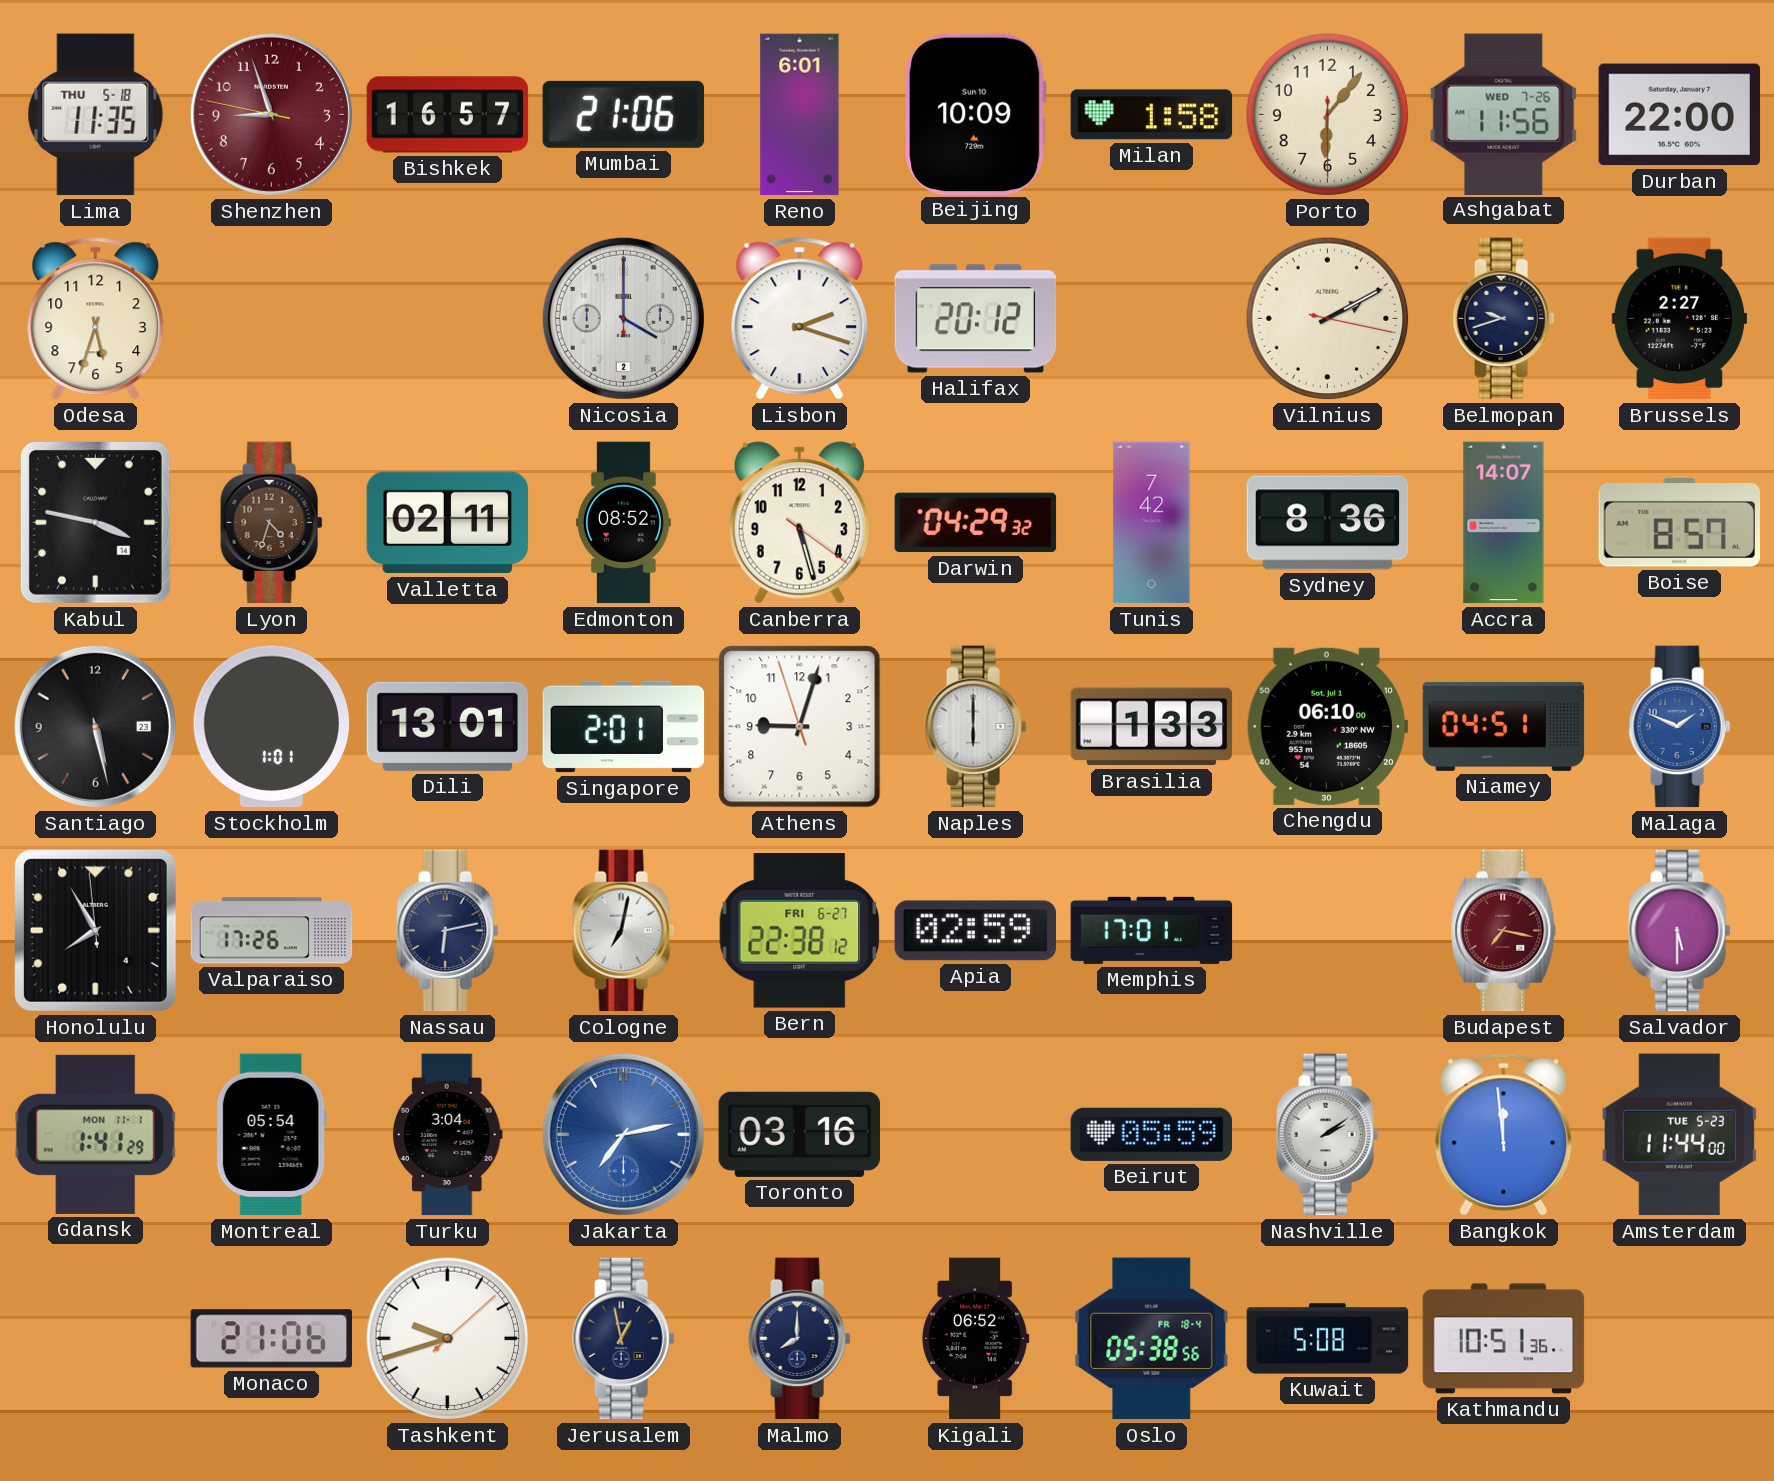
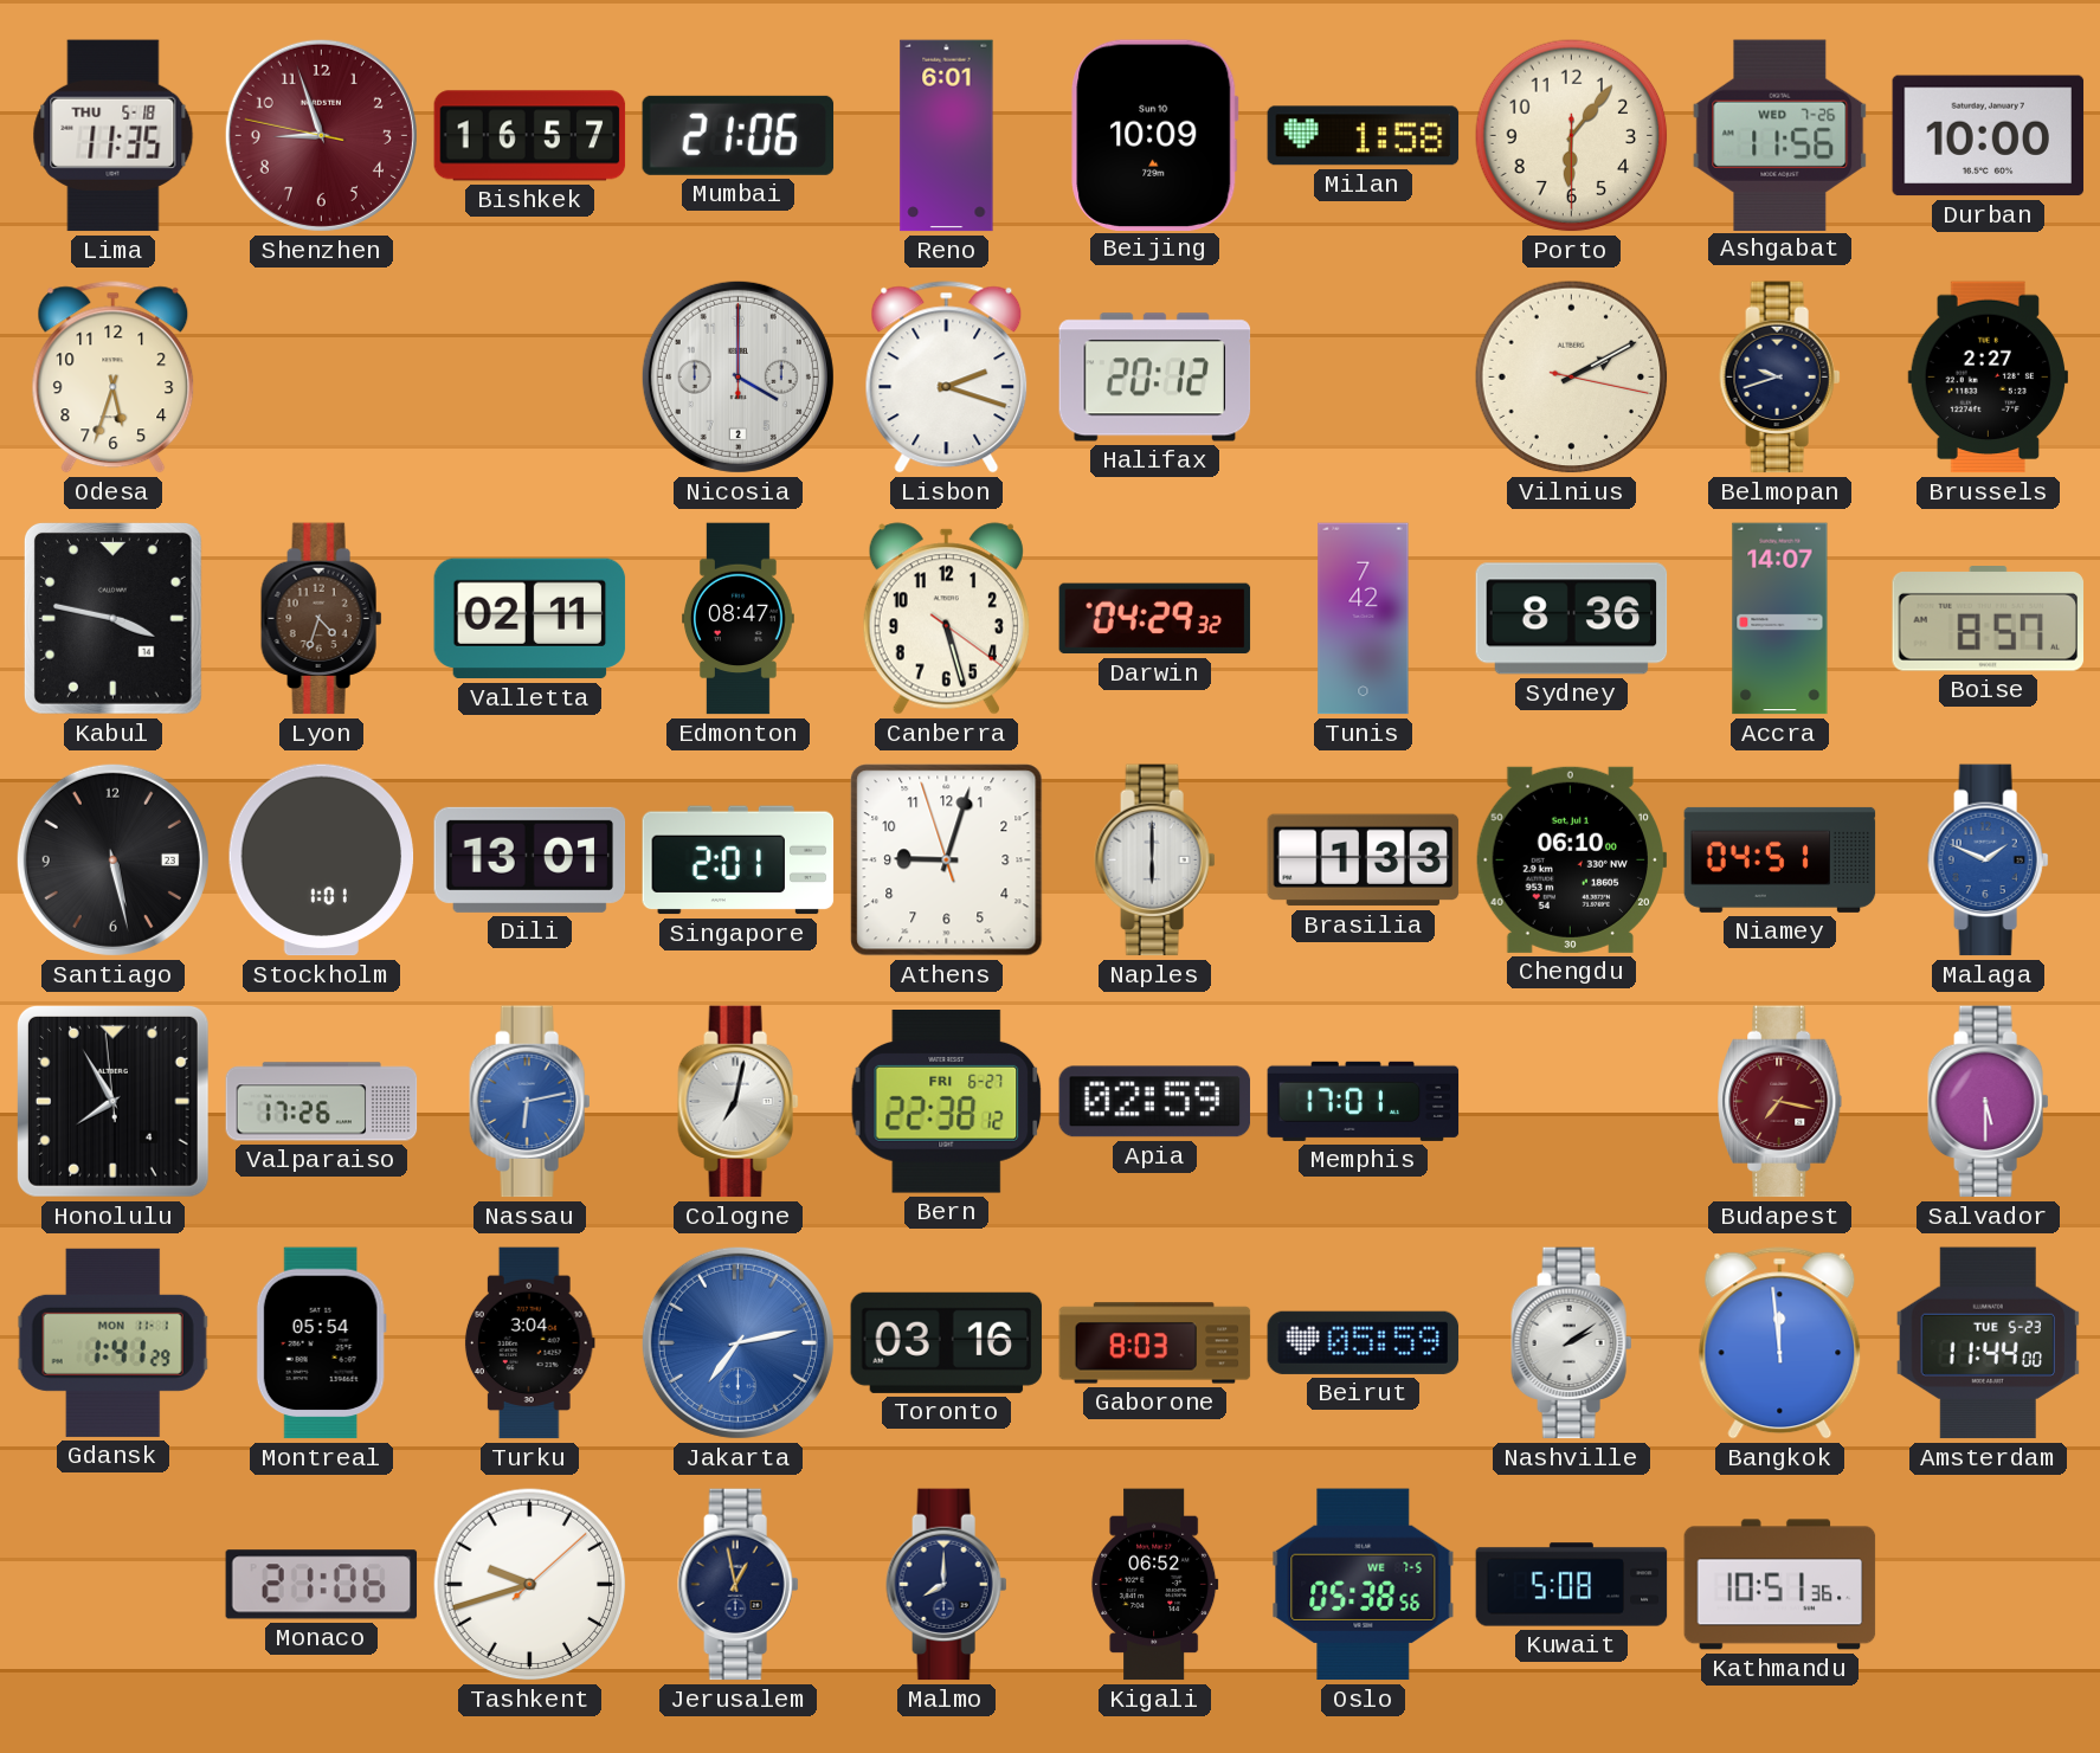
Durban: 22:00 -> 10:00 (1989, 136)
Edmonton: 08:52 -> 08:47 (739, 619)
Nassau dial: navy -> blue (530, 1102)
Gaborone: none -> 8:03 (1155, 1343)
Oslo date: FR 18-4 -> WE 7-5 (1364, 1585)
